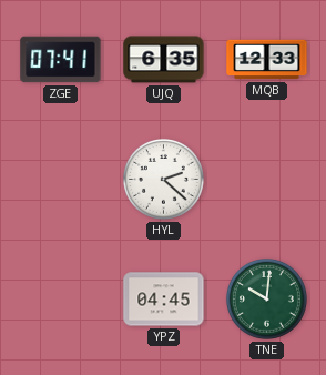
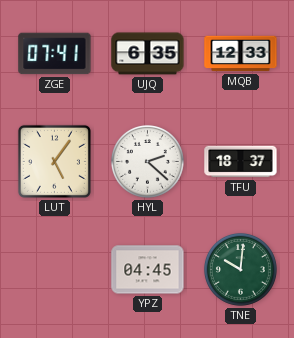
LUT: none -> 5:06 (54, 161)
TFU: none -> 18:37 (241, 162)
